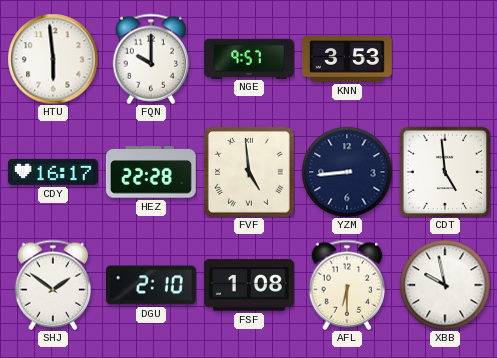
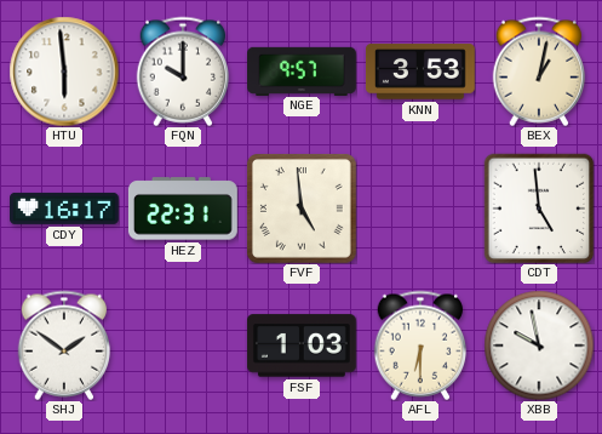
BEX: none -> 1:02 (539, 72)
HEZ: 22:28 -> 22:31 (183, 209)
YZM: 8:44 -> none (347, 172)
DGU: 2:10 -> none (152, 285)
FSF: 1:08 -> 1:03 (302, 346)
